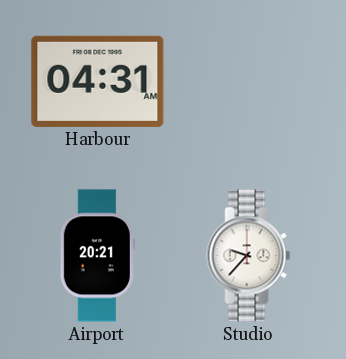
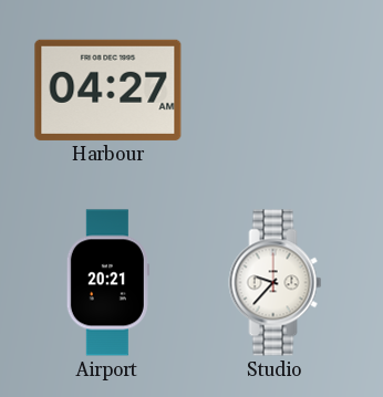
Harbour: 04:31 -> 04:27 (108, 90)
